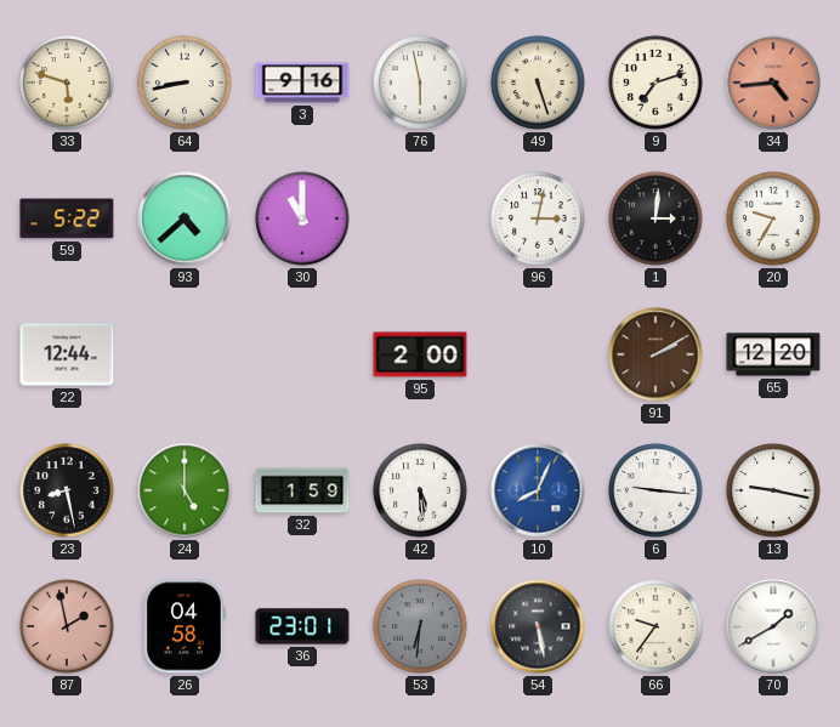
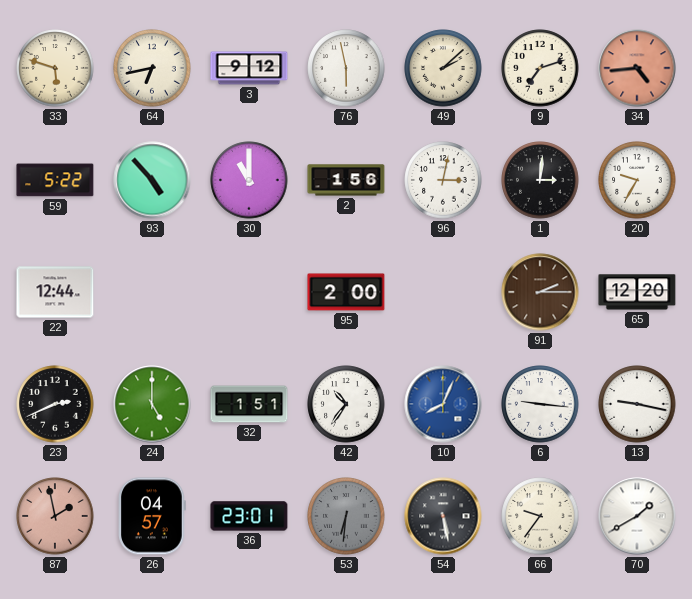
64: 8:43 -> 6:43 (152, 68)
3: 9:16 -> 9:12 (249, 68)
49: 5:27 -> 2:08 (443, 68)
93: 4:38 -> 4:53 (152, 180)
2: none -> 1:56 (346, 180)
91: 2:10 -> 2:15 (540, 292)
23: 8:28 -> 2:41 (55, 404)
32: 1:59 -> 1:51 (249, 404)
42: 5:29 -> 10:36 (346, 404)
26: 04:58 -> 04:57 (152, 516)
